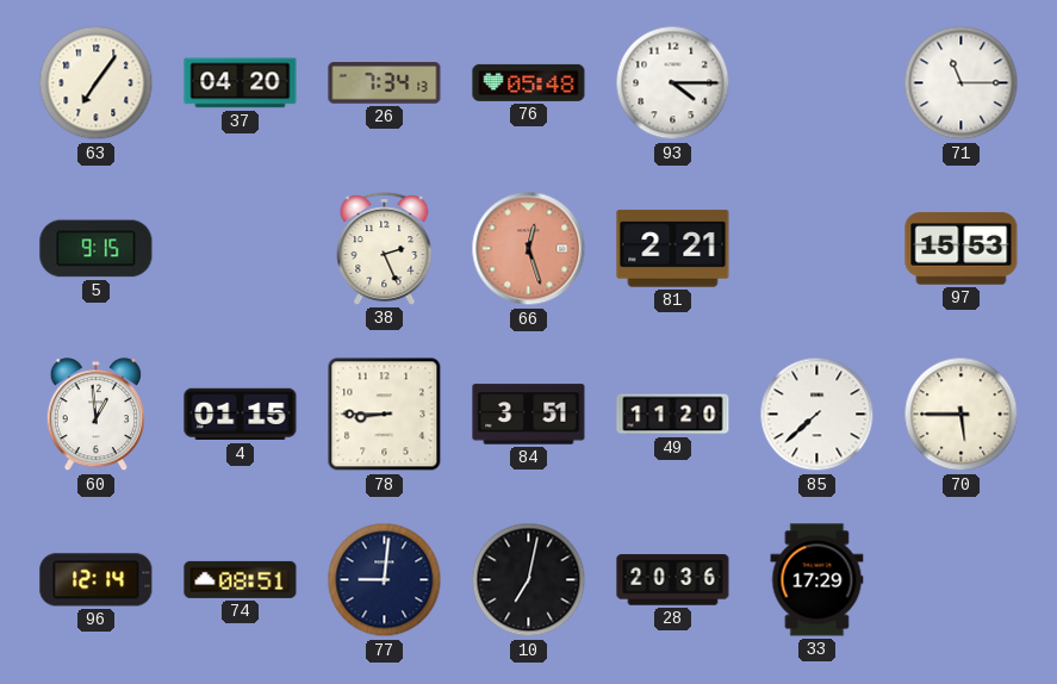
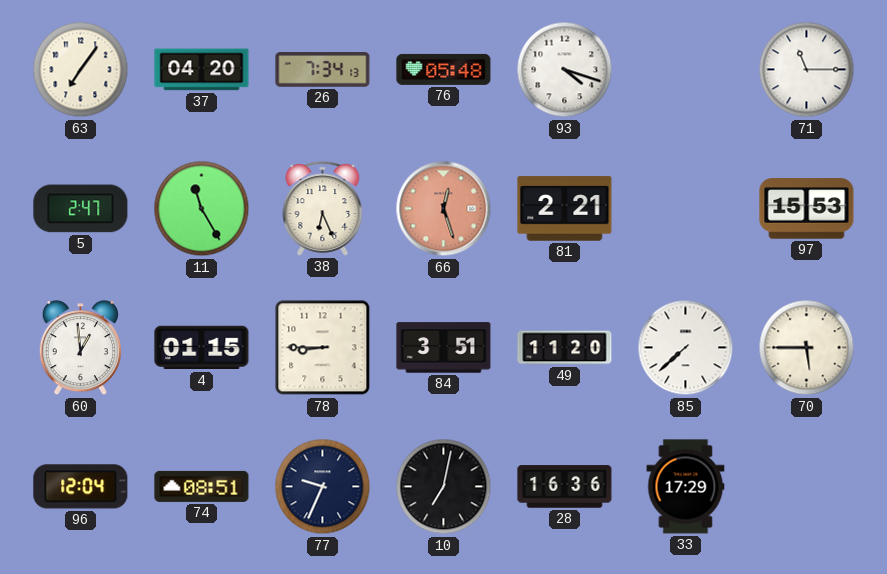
93: 4:15 -> 4:18 (565, 70)
5: 9:15 -> 2:47 (81, 209)
11: none -> 11:25 (202, 209)
38: 2:26 -> 6:26 (323, 209)
96: 12:14 -> 12:04 (81, 487)
77: 9:01 -> 9:34 (323, 487)
28: 20:36 -> 16:36 (565, 487)
